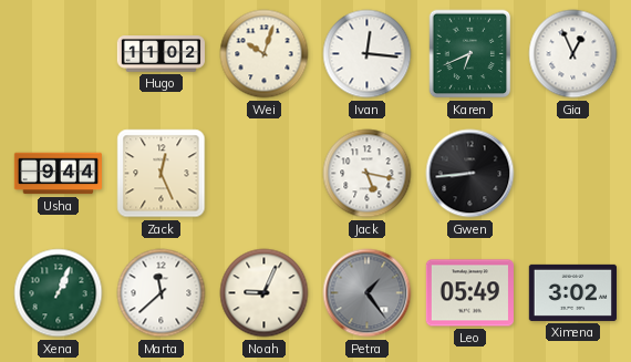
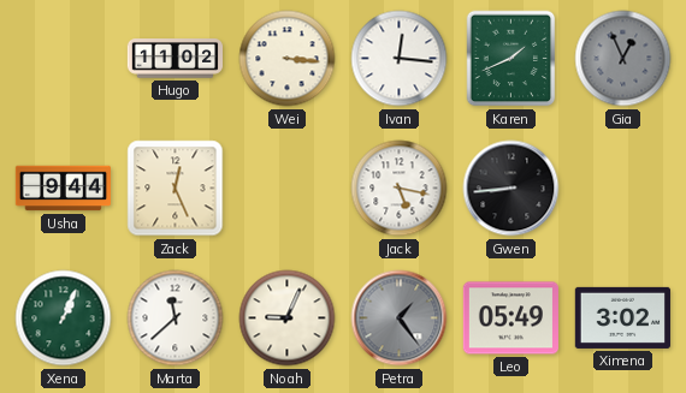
Wei: 10:03 -> 3:16 (288, 59)
Karen: 6:41 -> 1:41 (511, 59)
Gia dial: white -> grey (623, 59)
